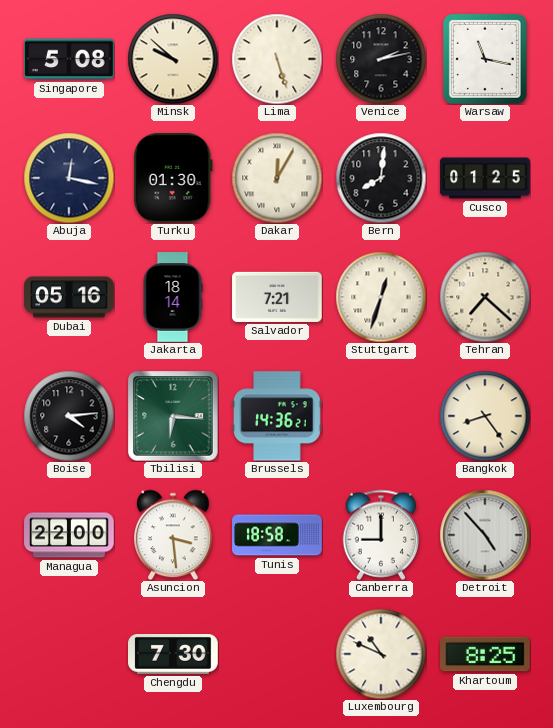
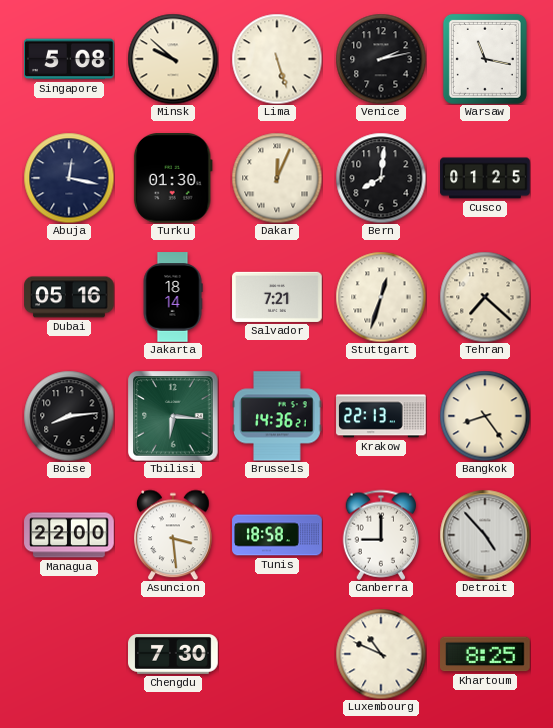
Dakar: 12:05 -> 12:04 (277, 178)
Boise: 4:14 -> 8:14 (69, 416)
Krakow: none -> 22:13 (381, 416)
